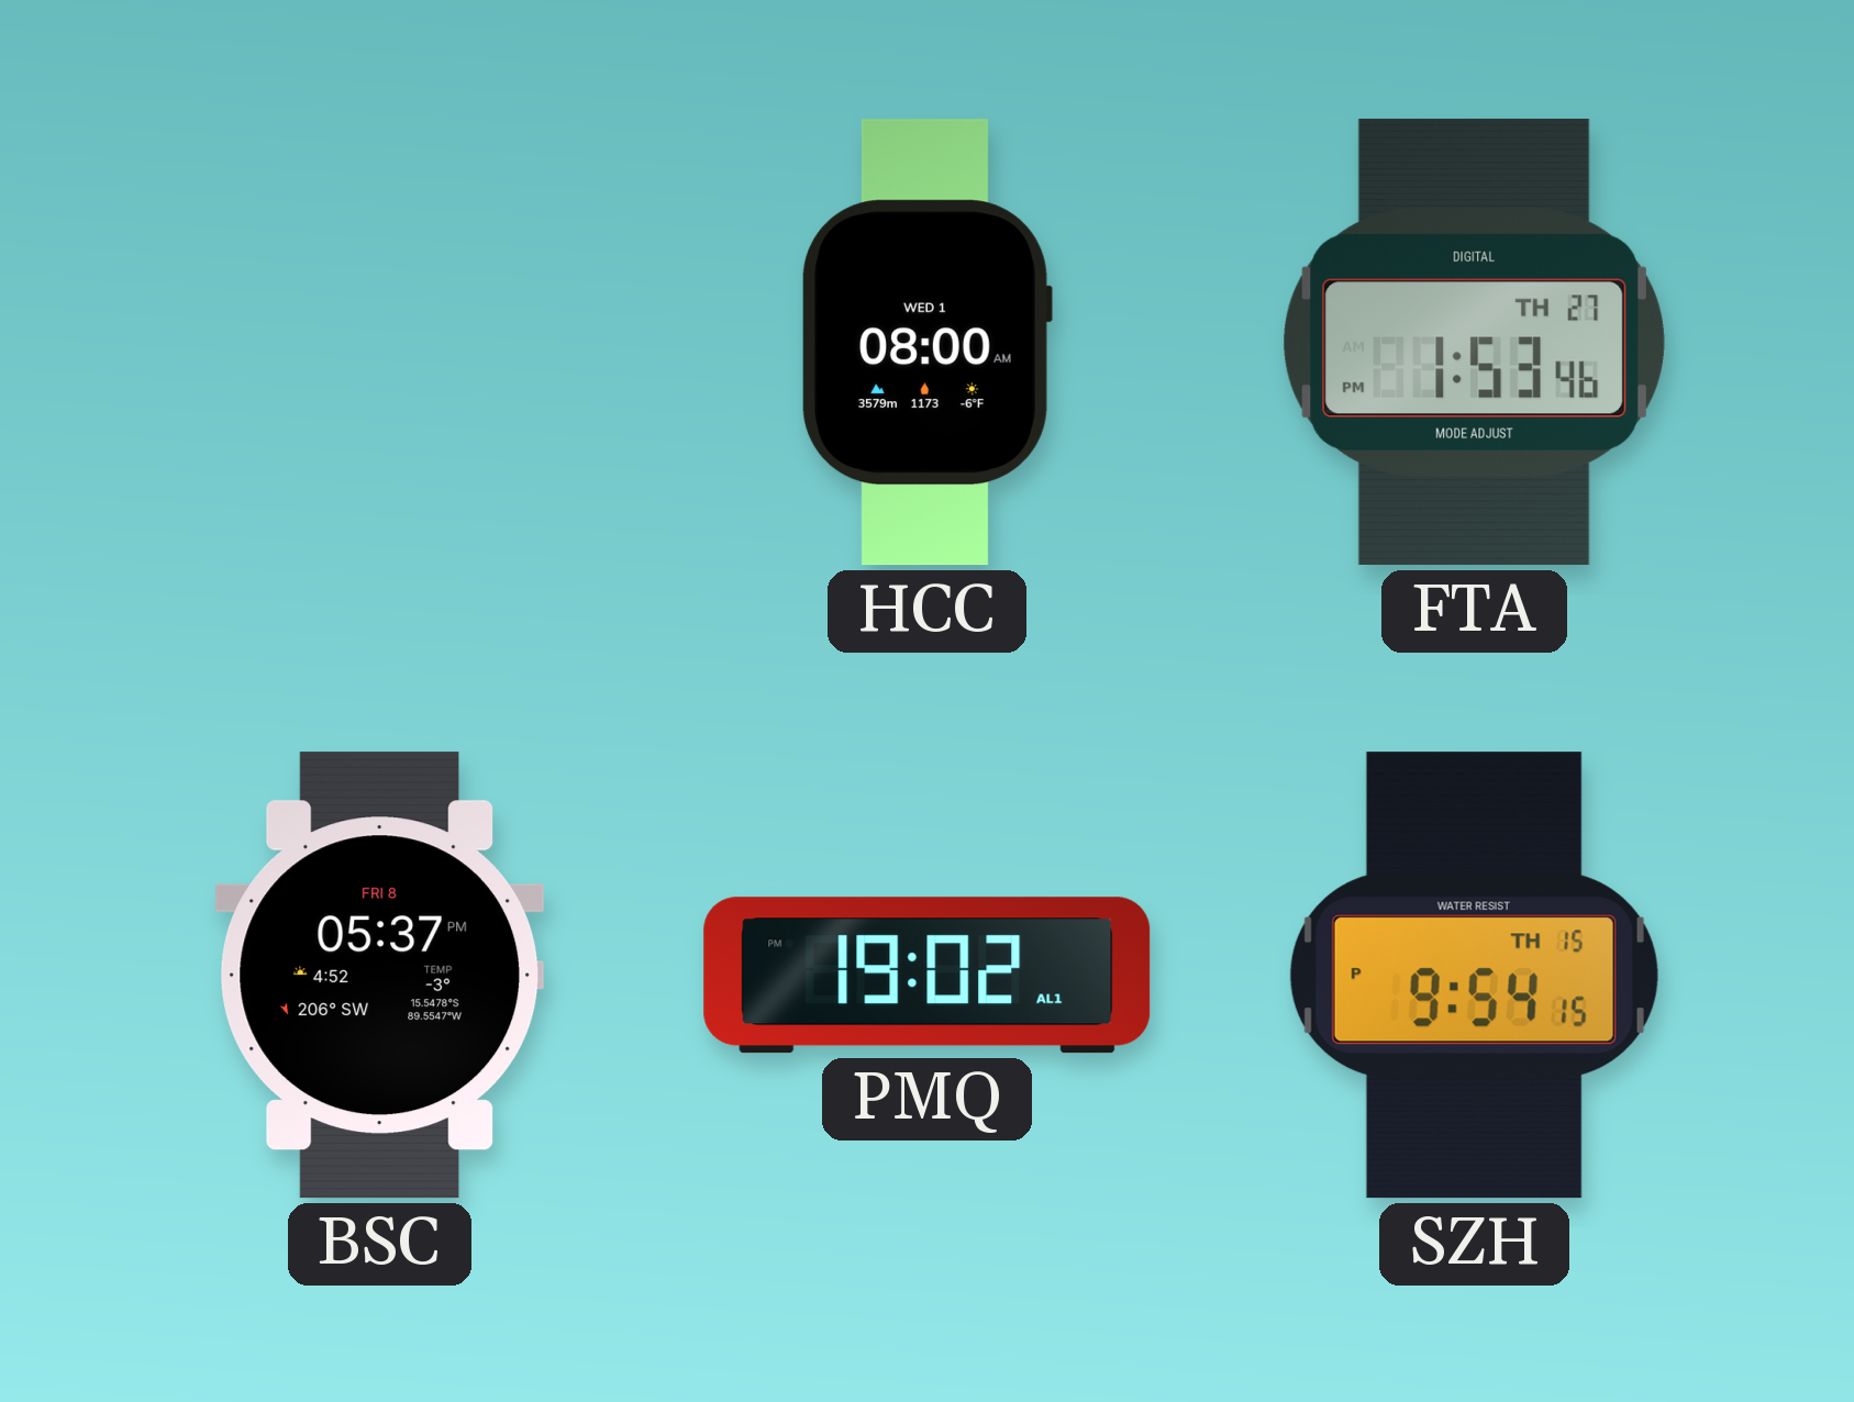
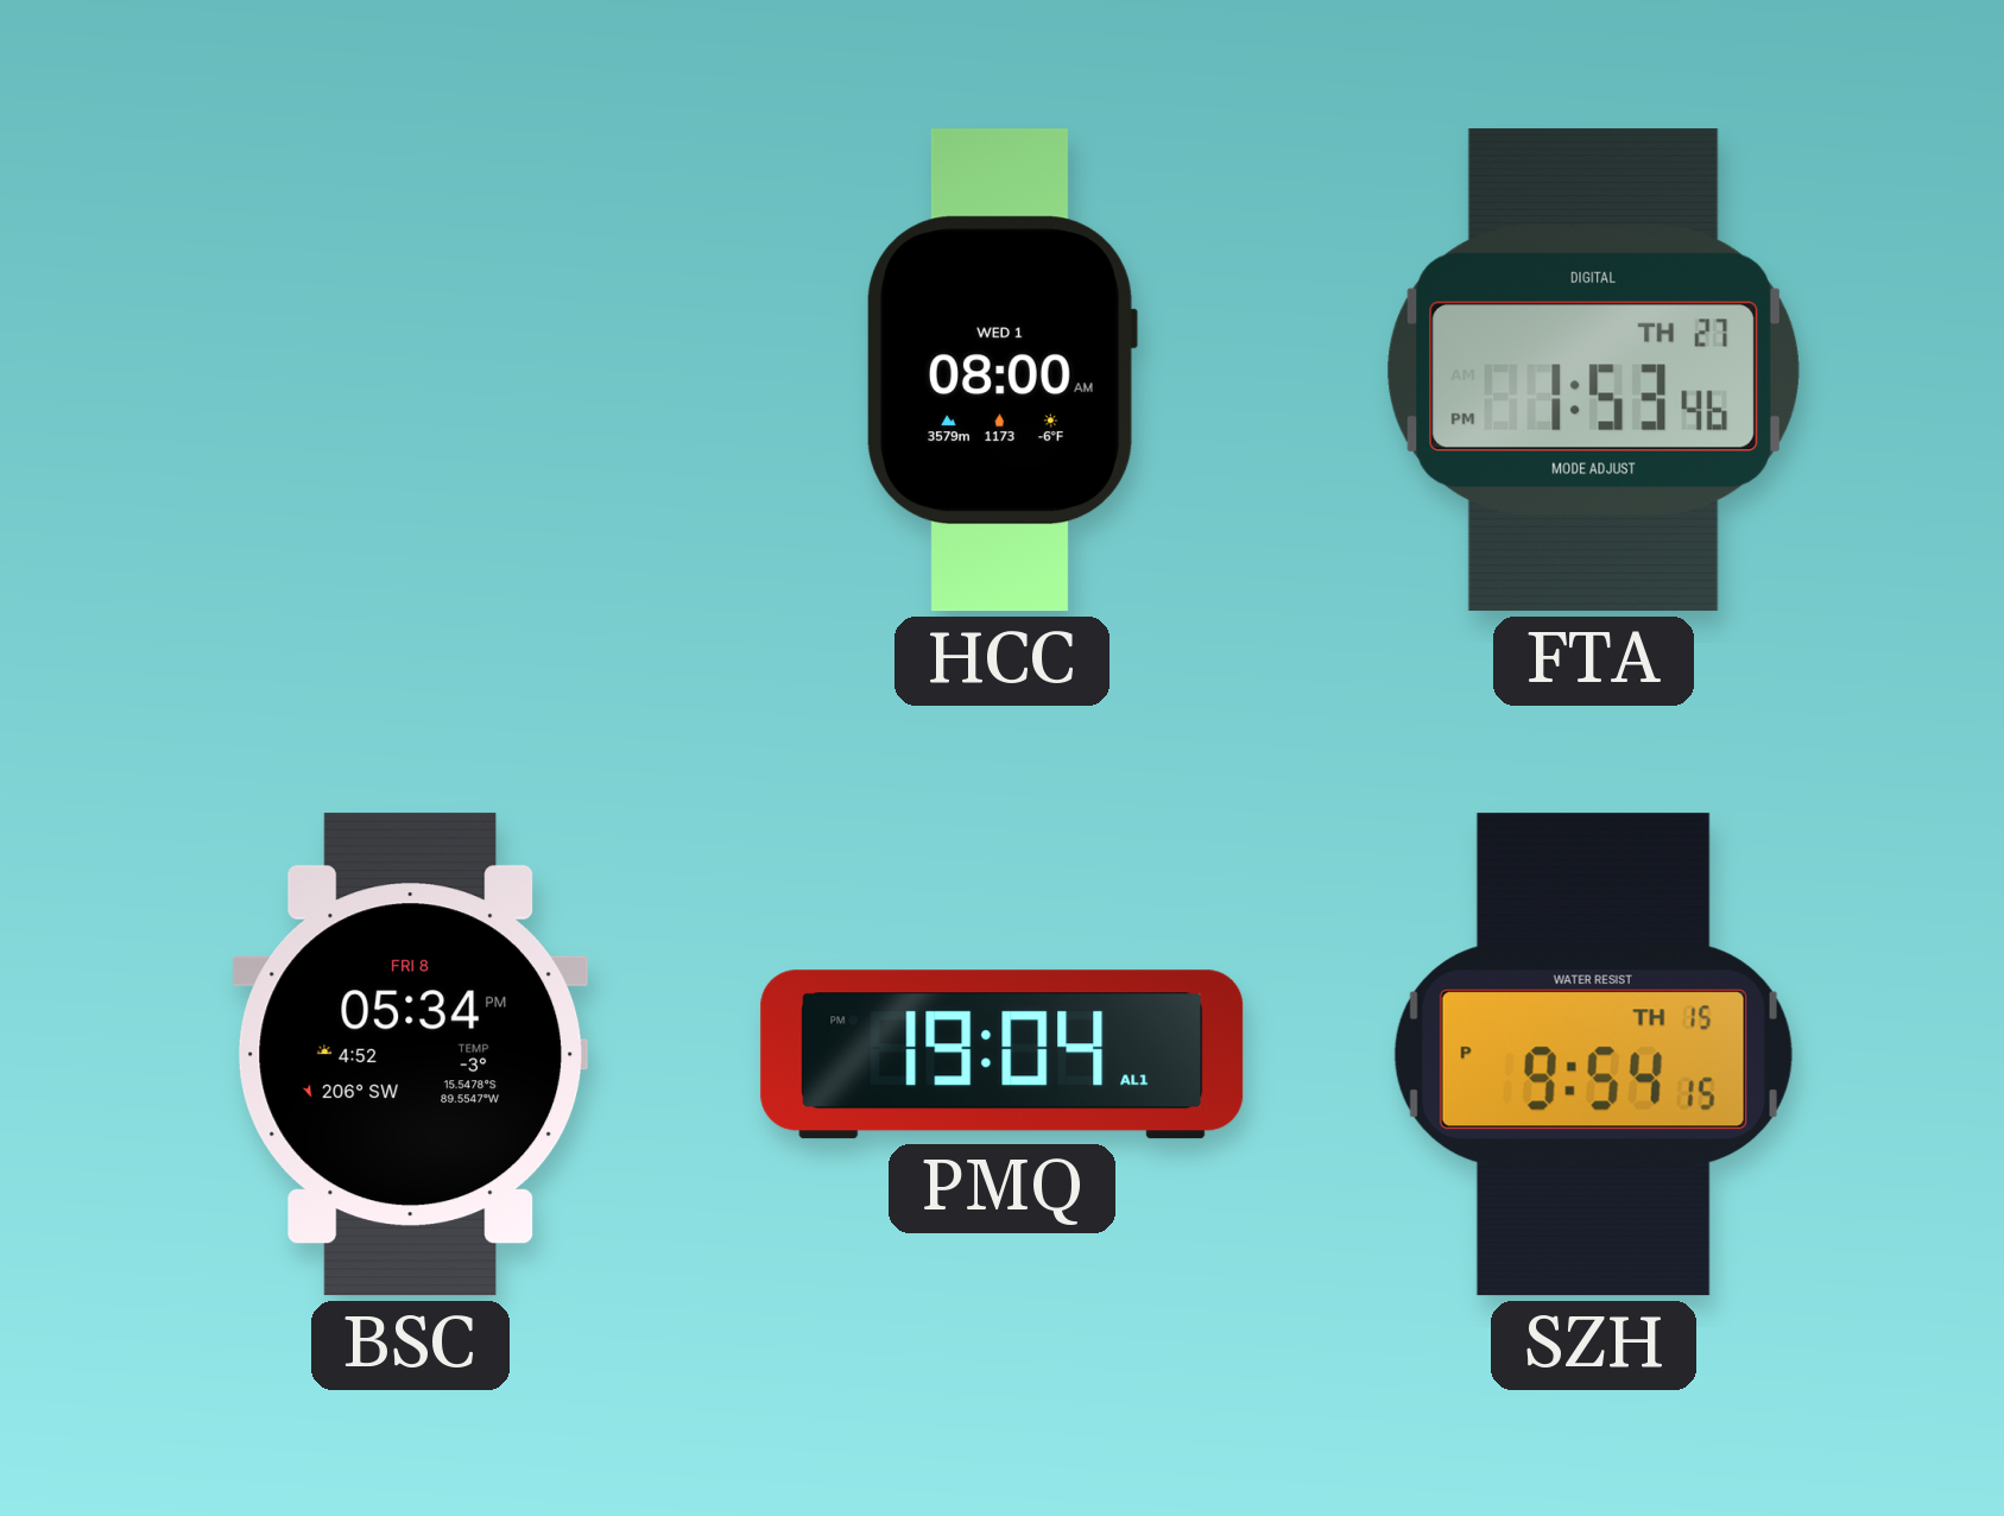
BSC: 05:37 -> 05:34 (411, 1055)
PMQ: 19:02 -> 19:04 (1003, 1055)
